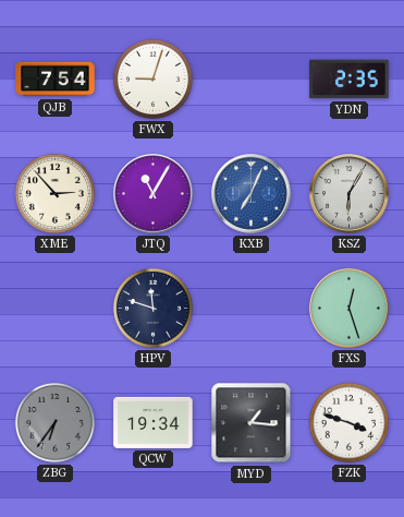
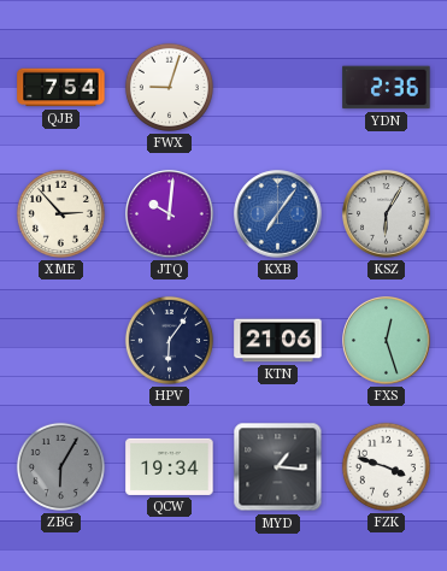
YDN: 2:35 -> 2:36 (387, 88)
JTQ: 11:05 -> 10:01 (170, 214)
KXB: 7:04 -> 7:06 (278, 214)
HPV: 11:48 -> 6:06 (169, 340)
KTN: none -> 21:06 (278, 341)
ZBG: 6:36 -> 6:05 (60, 466)
